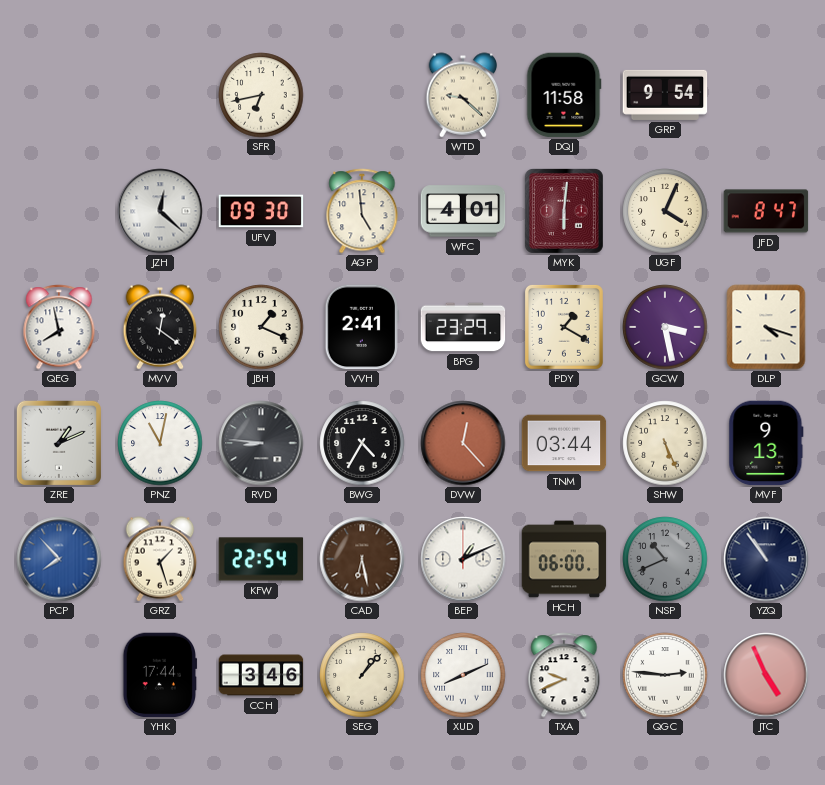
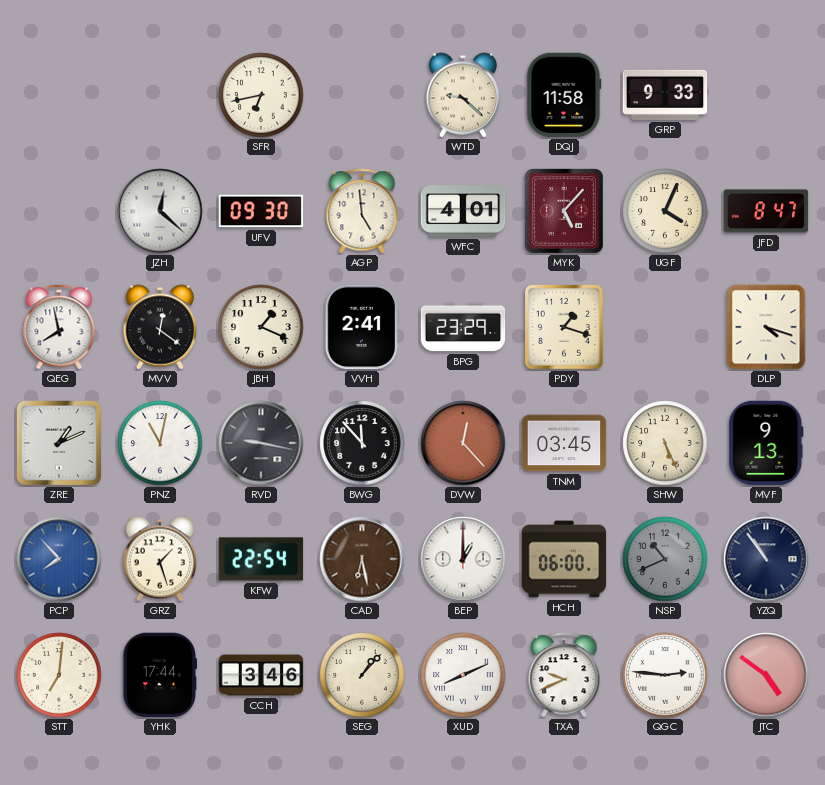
GRP: 9:54 -> 9:33 (665, 95)
MYK: 6:01 -> 5:07 (564, 211)
PDY: 1:20 -> 1:18 (564, 327)
GCW: 3:28 -> none (665, 327)
RVD: 8:46 -> 9:17 (261, 443)
BWG: 4:35 -> 11:53 (362, 443)
TNM: 03:44 -> 03:45 (564, 443)
BEP: 1:11 -> 1:00 (463, 559)
STT: none -> 7:01 (59, 675)
JTC: 4:56 -> 4:51 (766, 675)
